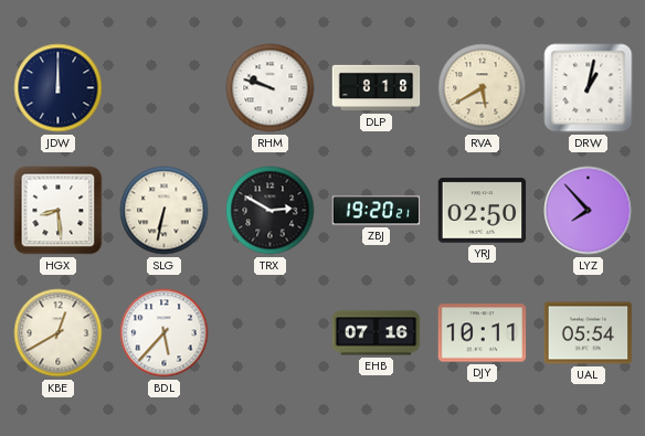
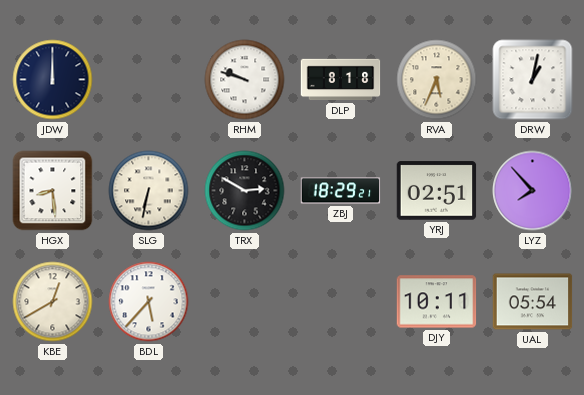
RVA: 5:40 -> 5:34 (437, 80)
ZBJ: 19:20 -> 18:29 (341, 191)
YRJ: 02:50 -> 02:51 (437, 191)
EHB: 07:16 -> none (377, 333)
